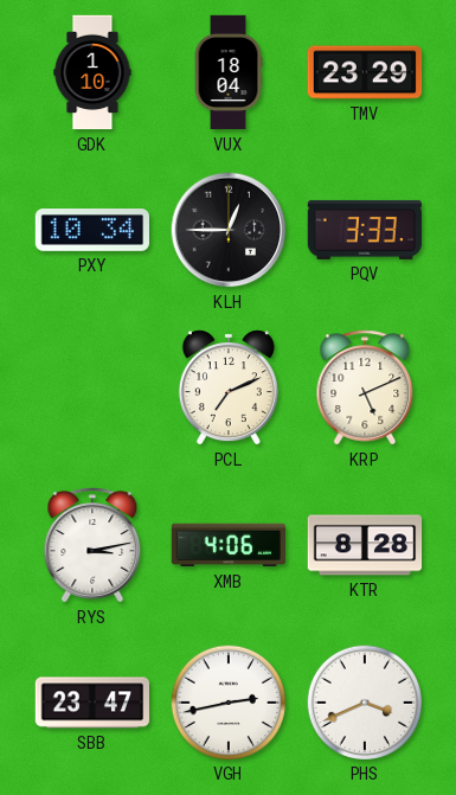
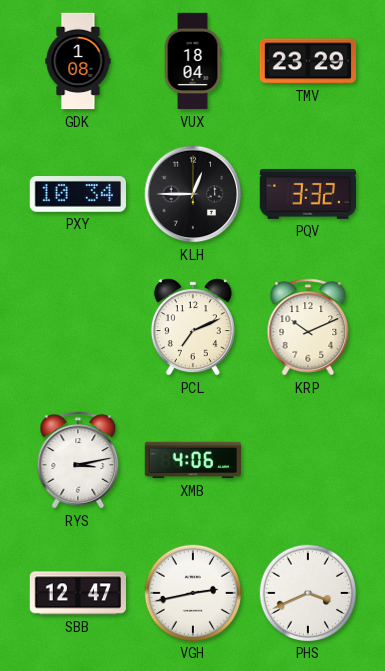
GDK: 1:10 -> 1:08 (78, 61)
PQV: 3:33 -> 3:32 (307, 194)
KRP: 5:11 -> 10:11 (308, 327)
KTR: 8:28 -> none (365, 545)
SBB: 23:47 -> 12:47 (78, 593)
